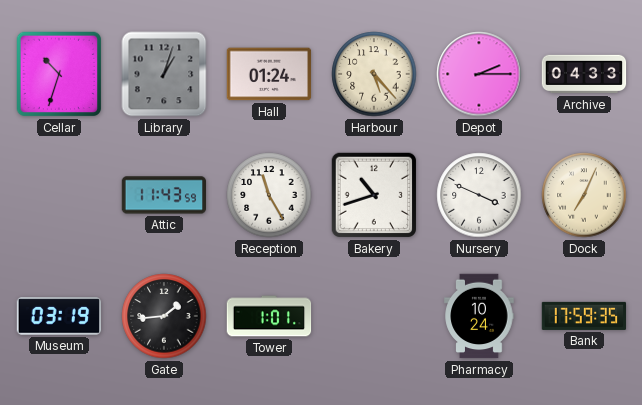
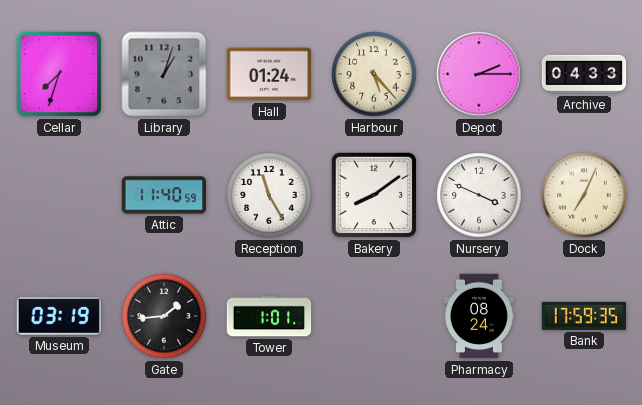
Cellar: 10:33 -> 7:33 (59, 74)
Attic: 11:43 -> 11:40 (164, 195)
Bakery: 10:42 -> 8:09 (374, 195)
Pharmacy: 10:24 -> 08:24 (479, 316)
